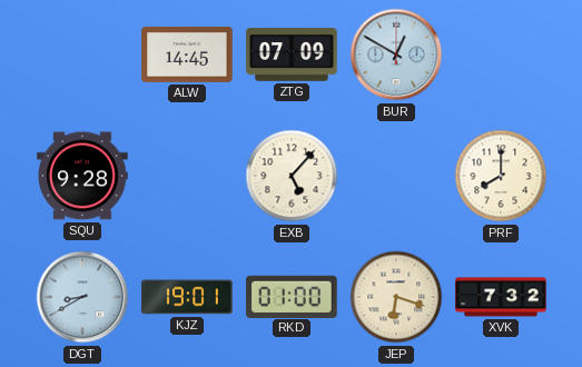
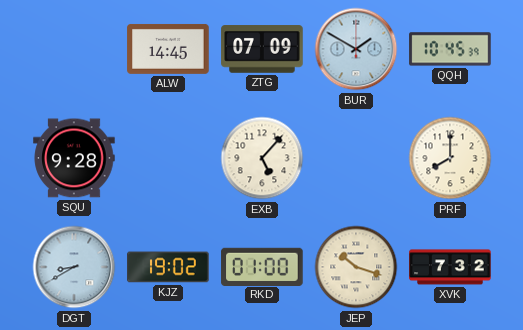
BUR: 12:50 -> 1:50 (356, 49)
QQH: none -> 10:45 (450, 49)
KJZ: 19:01 -> 19:02 (168, 267)
JEP: 6:18 -> 10:18 (356, 267)
